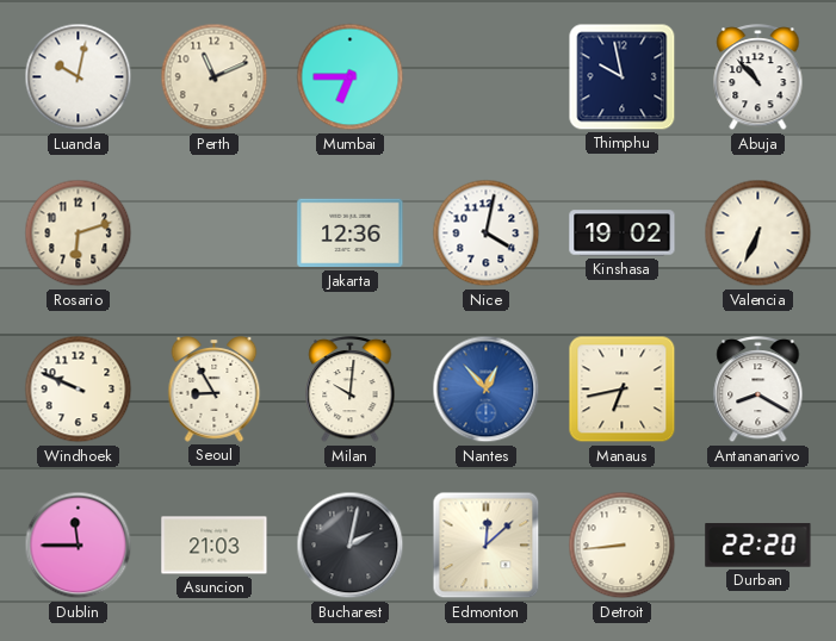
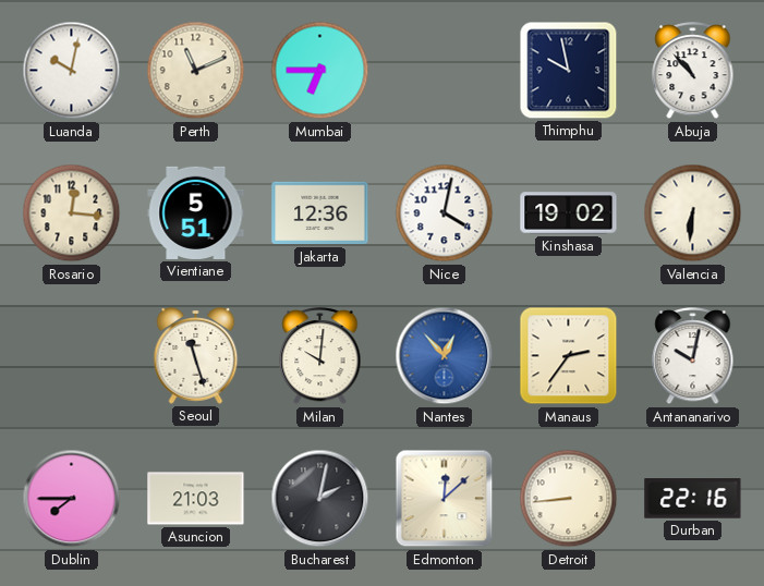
Rosario: 6:12 -> 12:16 (72, 213)
Vientiane: none -> 5:51 (196, 212)
Valencia: 6:34 -> 6:31 (693, 213)
Windhoek: 9:49 -> none (79, 390)
Seoul: 8:55 -> 11:27 (196, 356)
Manaus: 6:43 -> 2:36 (569, 356)
Antananarivo: 8:20 -> 10:02 (693, 356)
Dublin: 11:45 -> 7:45 (72, 499)
Durban: 22:20 -> 22:16 (693, 499)
